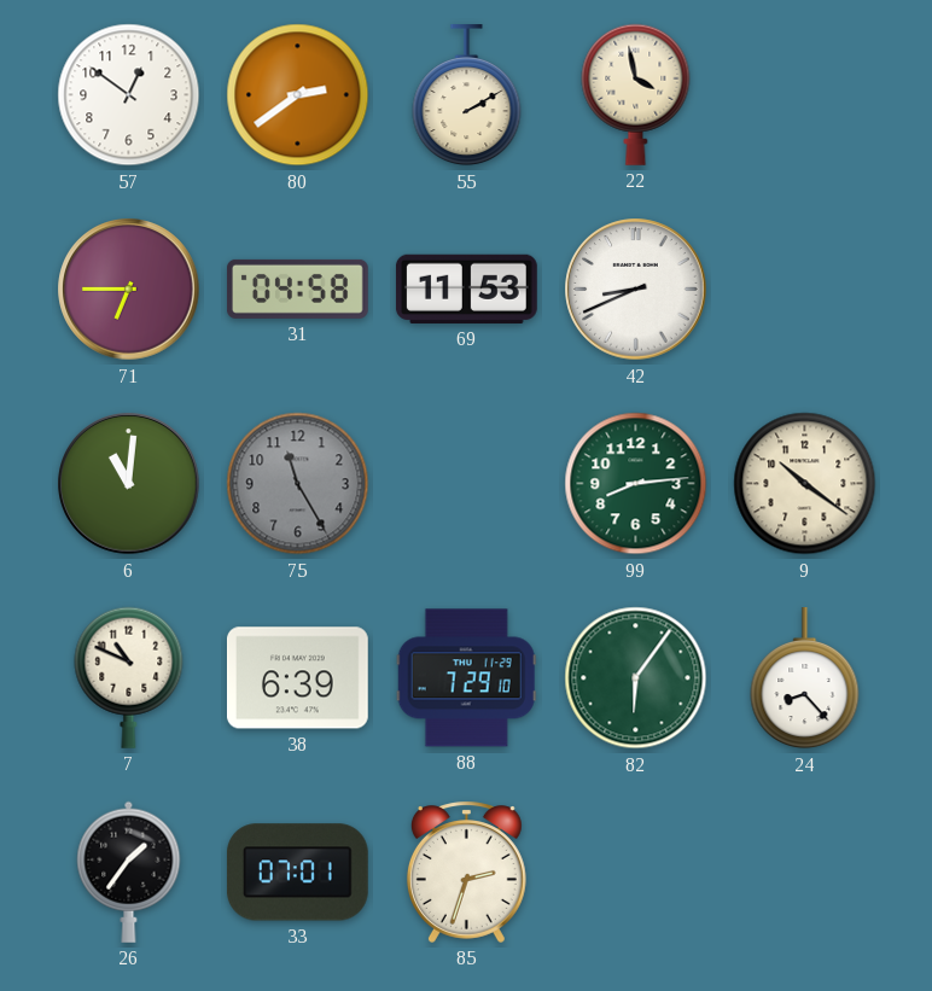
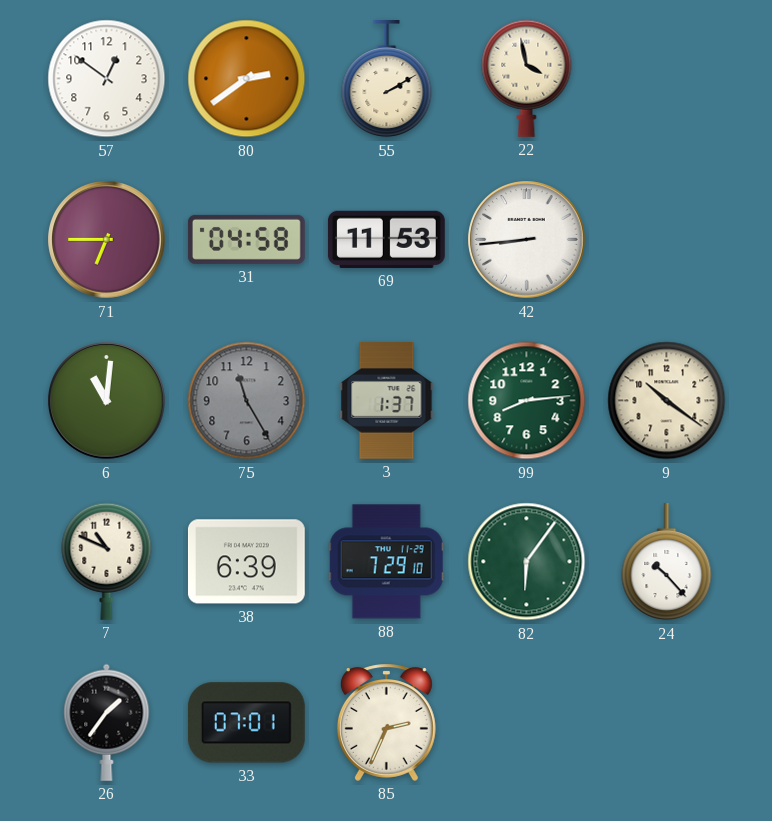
42: 8:41 -> 8:44 (527, 240)
3: none -> 1:37 (387, 401)
24: 8:23 -> 10:23 (667, 563)
85: 2:33 -> 2:34 (386, 722)
